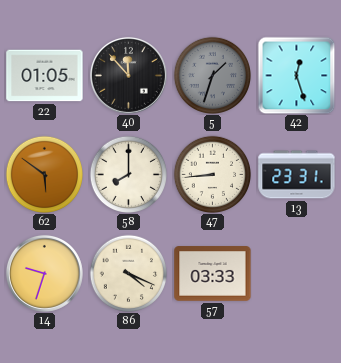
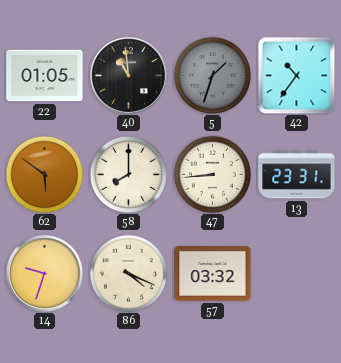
40: 11:53 -> 10:59 (128, 75)
42: 12:27 -> 10:36 (296, 75)
57: 03:33 -> 03:32 (213, 274)
